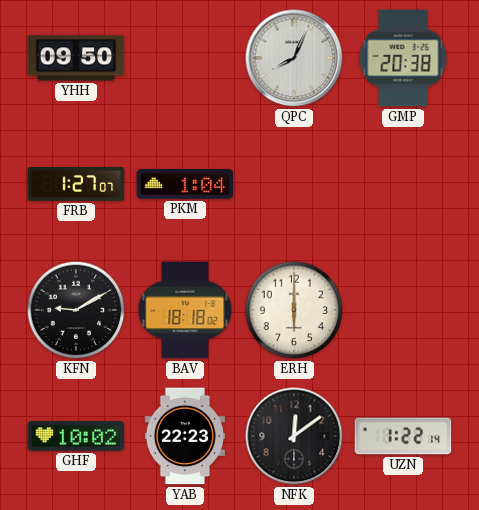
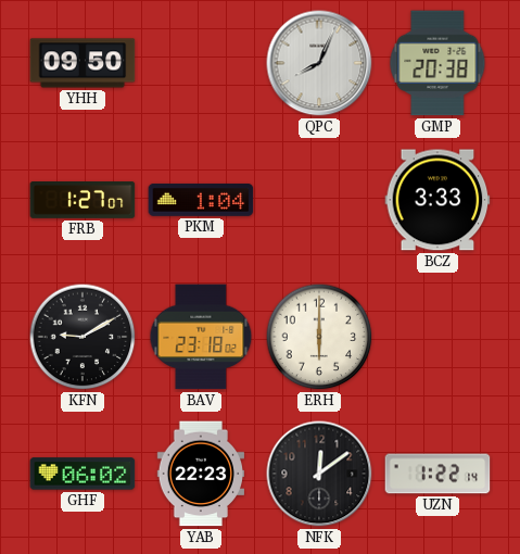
BCZ: none -> 3:33 (437, 200)
BAV: 18:18 -> 23:18 (201, 337)
GHF: 10:02 -> 06:02 (83, 474)
